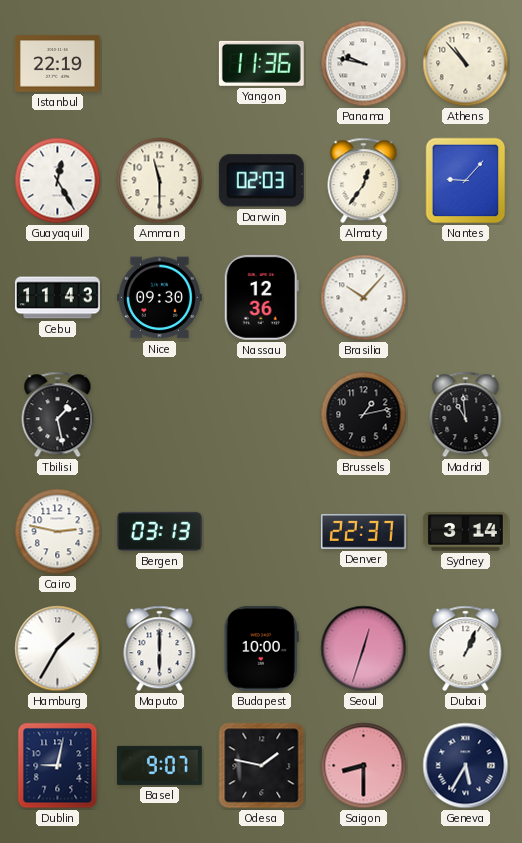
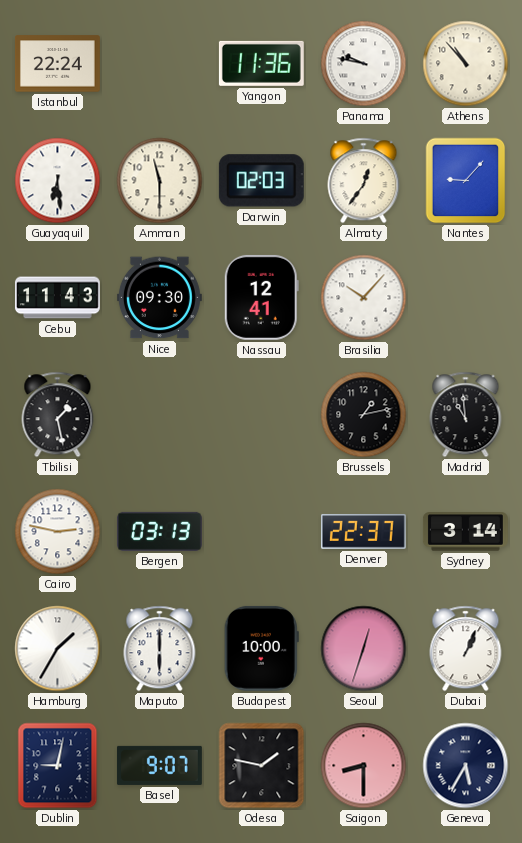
Istanbul: 22:19 -> 22:24 (57, 64)
Guayaquil: 12:25 -> 6:29 (58, 181)
Nassau: 12:36 -> 12:41 (261, 297)
